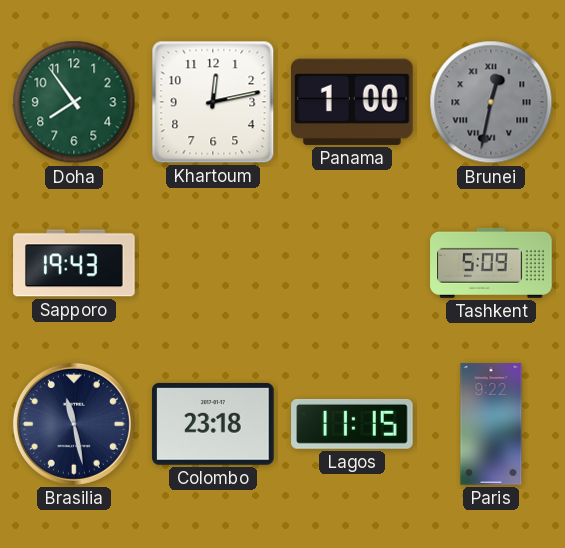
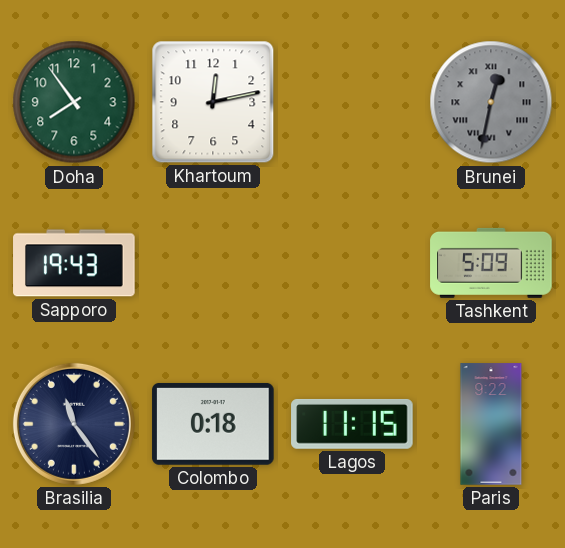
Panama: 1:00 -> none (353, 102)
Brasilia: 11:28 -> 11:24 (74, 424)
Colombo: 23:18 -> 0:18 (213, 424)
